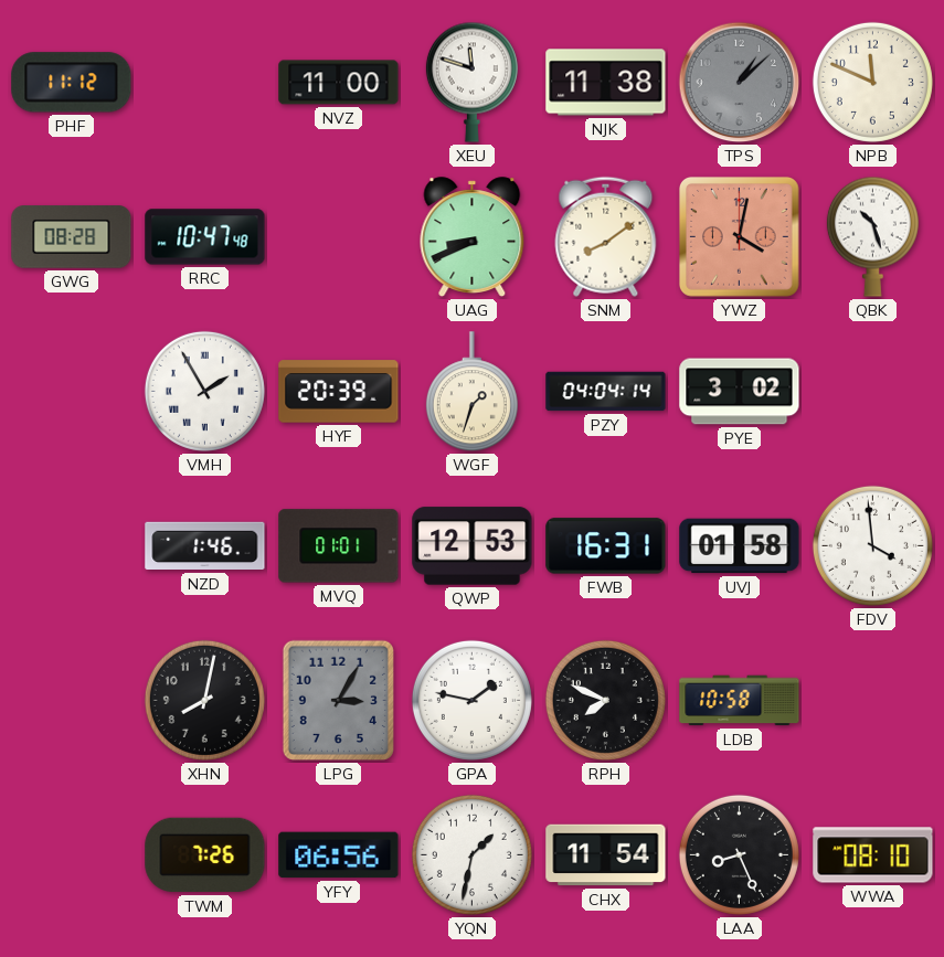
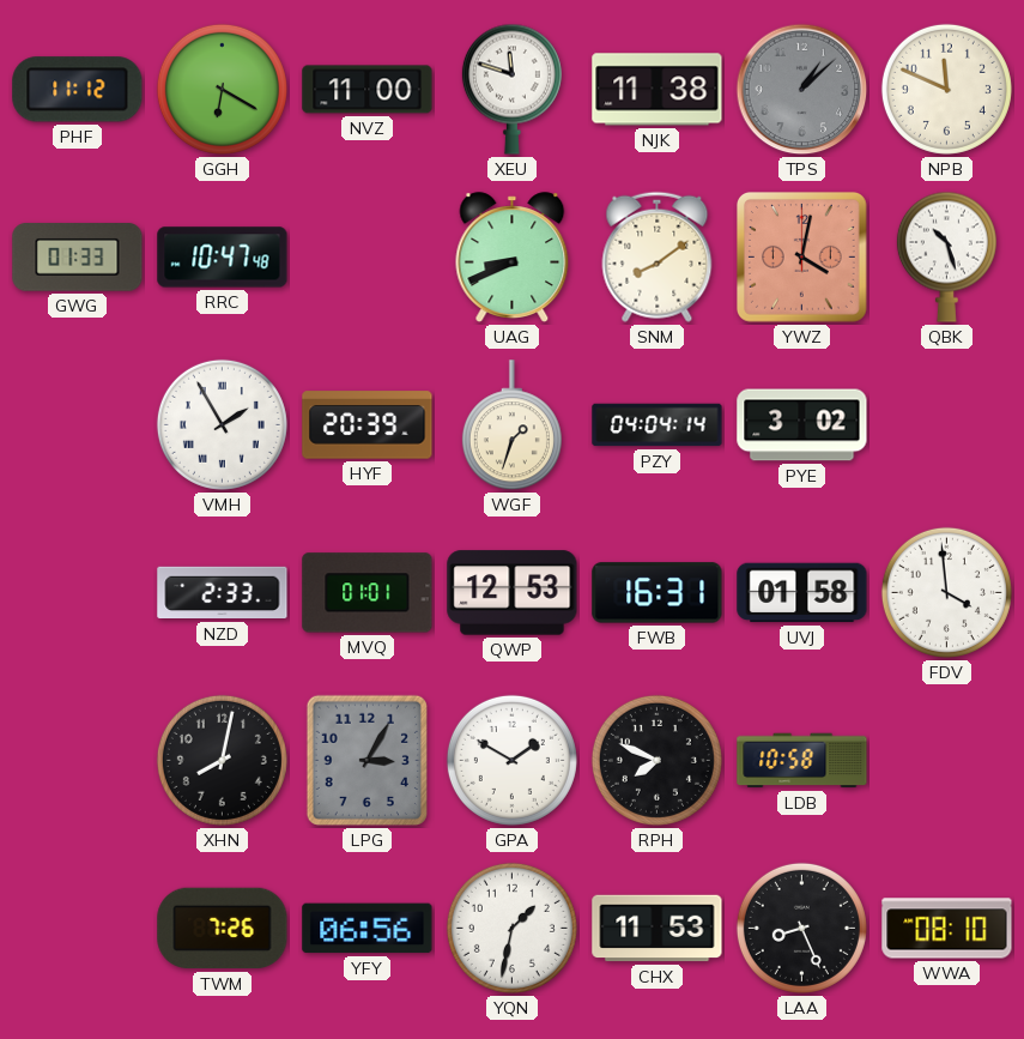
GGH: none -> 6:20 (222, 89)
GWG: 08:28 -> 01:33 (78, 258)
NZD: 1:46 -> 2:33 (223, 593)
GPA: 1:47 -> 1:50 (511, 760)
CHX: 11:54 -> 11:53 (658, 929)
